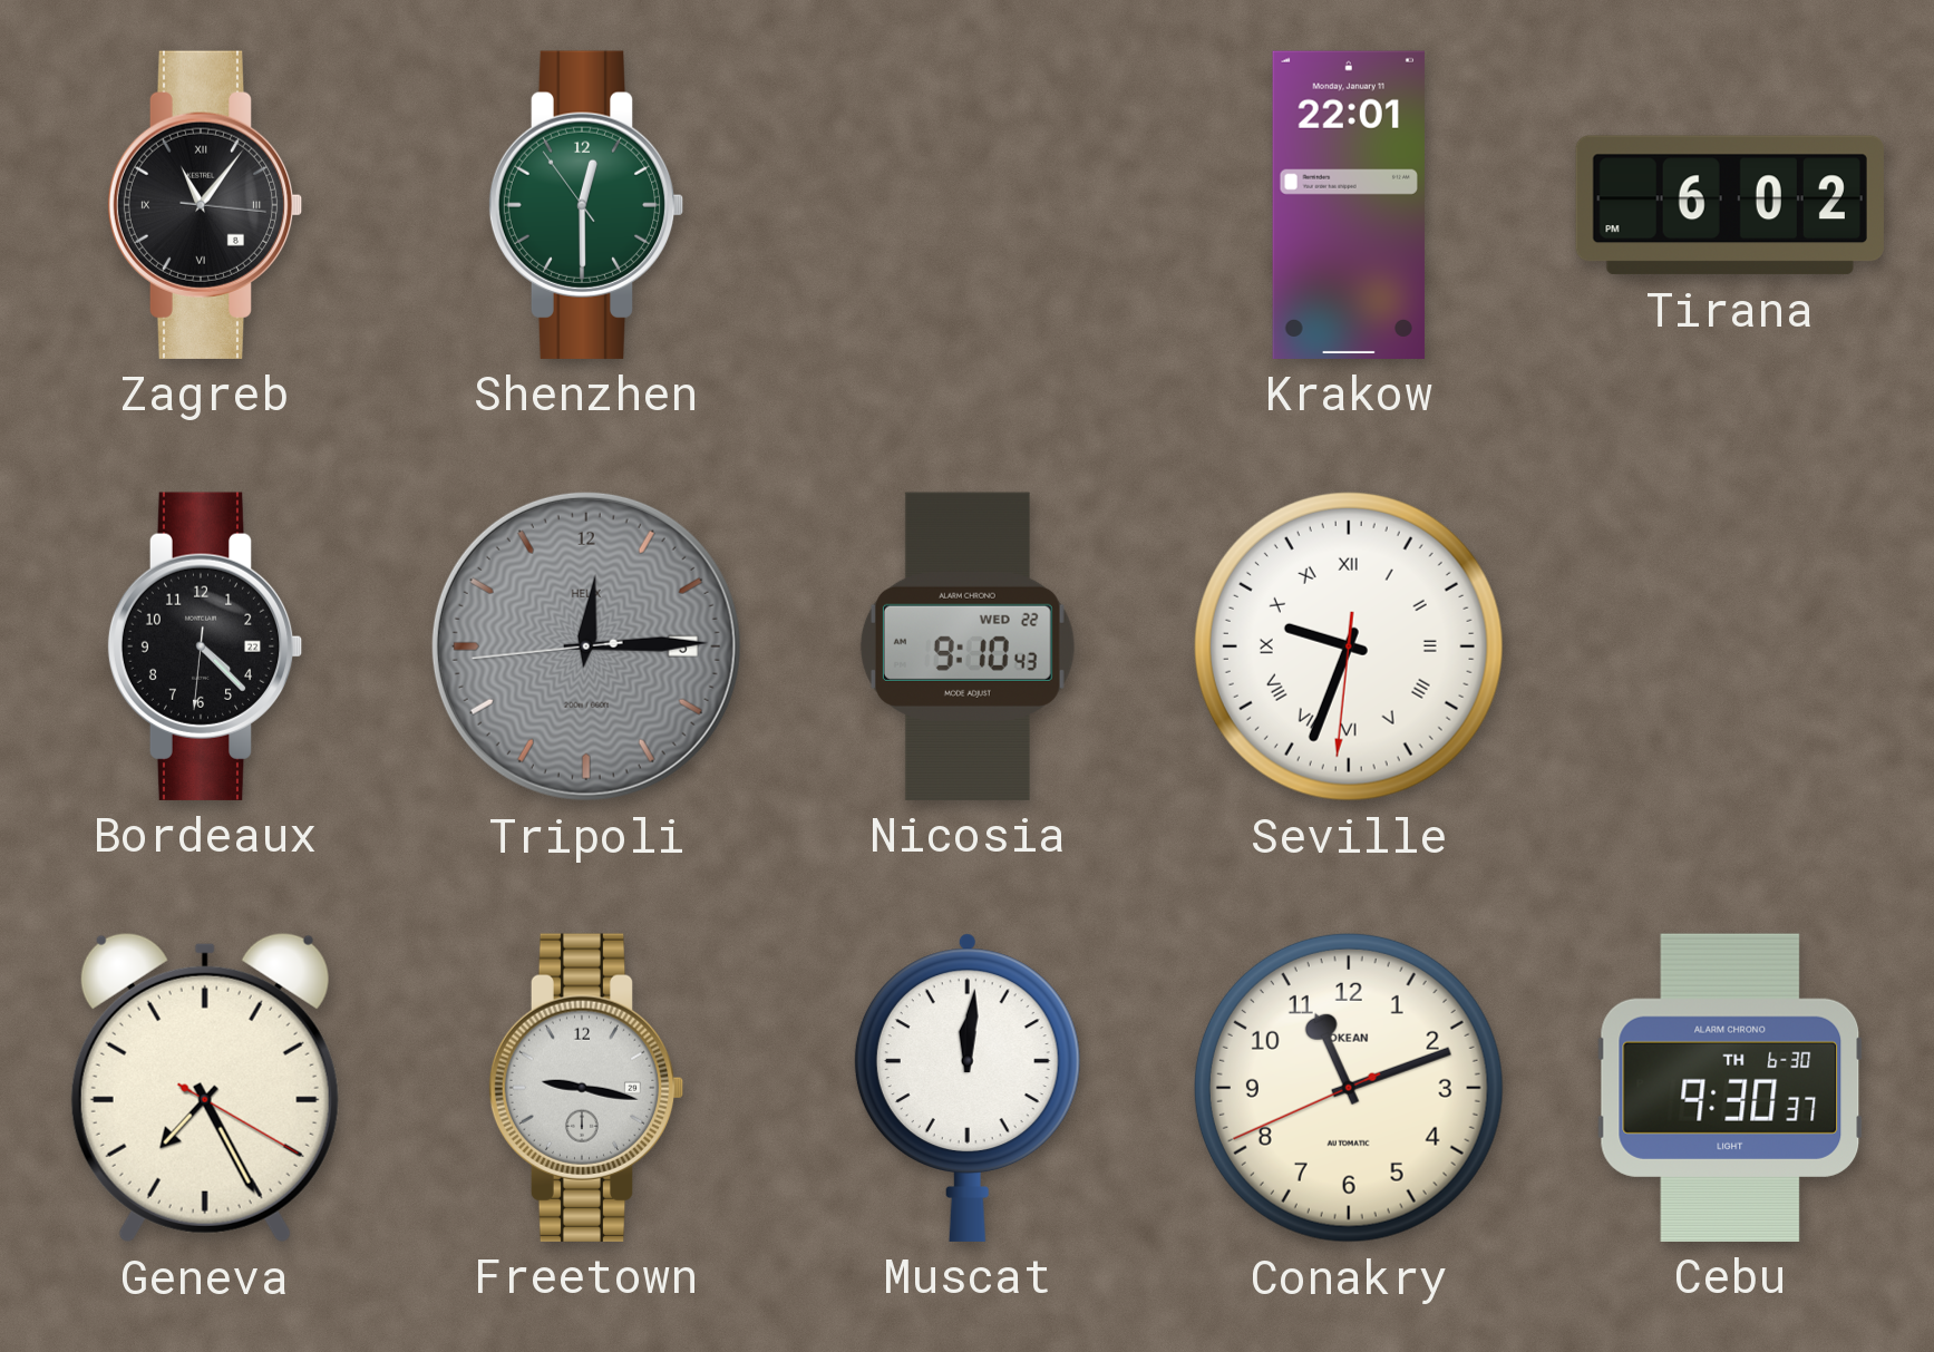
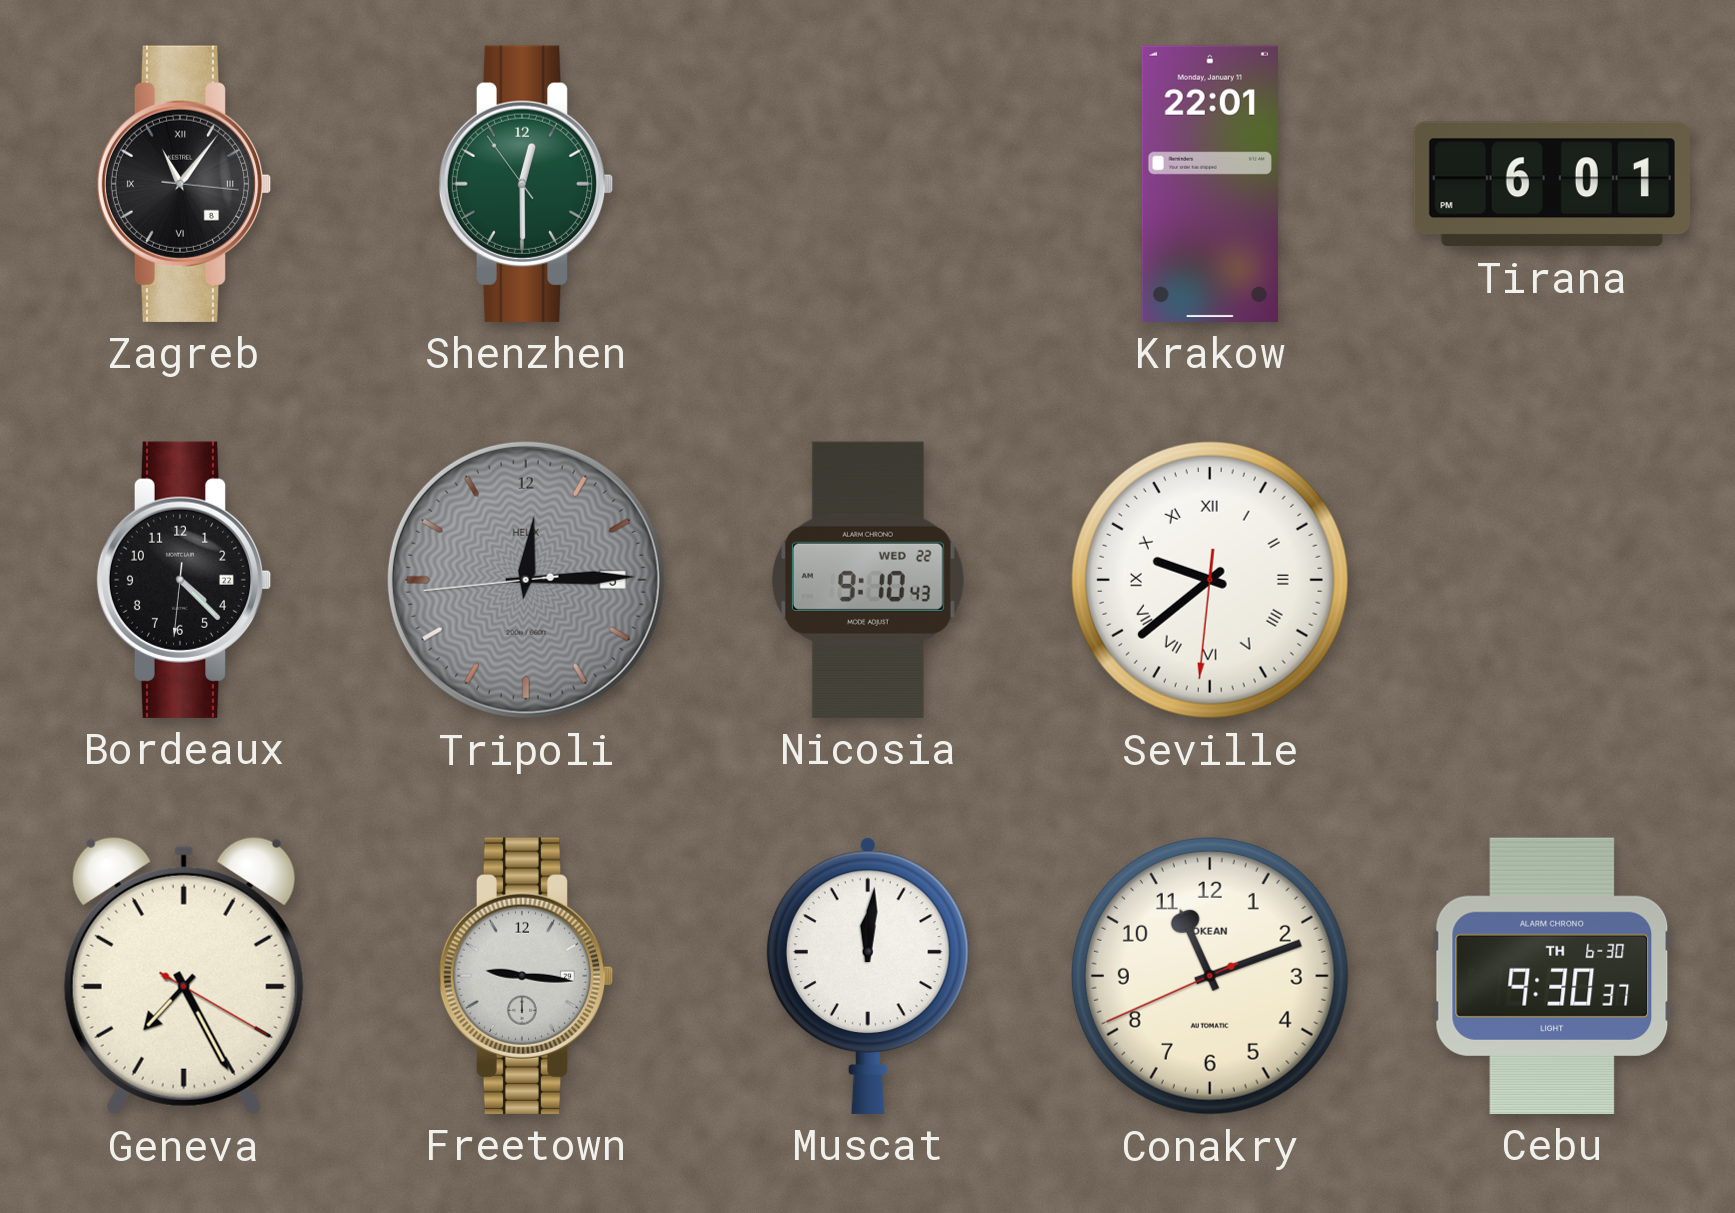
Tirana: 6:02 -> 6:01 (1552, 184)
Seville: 9:33 -> 9:38 (1210, 580)
Freetown: 9:17 -> 9:16 (526, 976)
